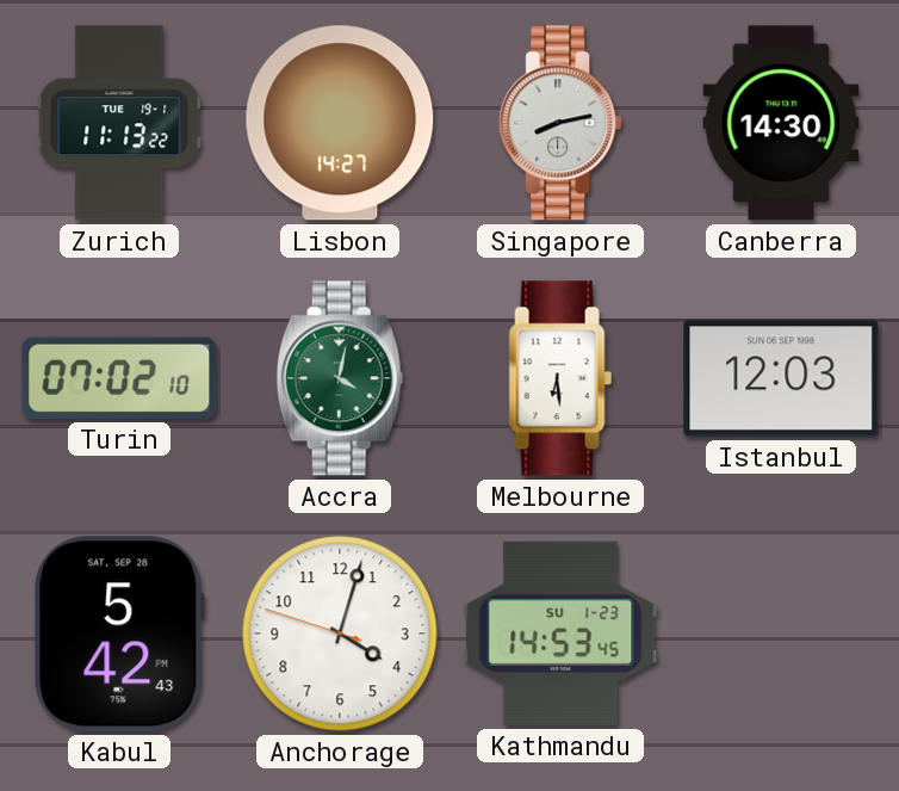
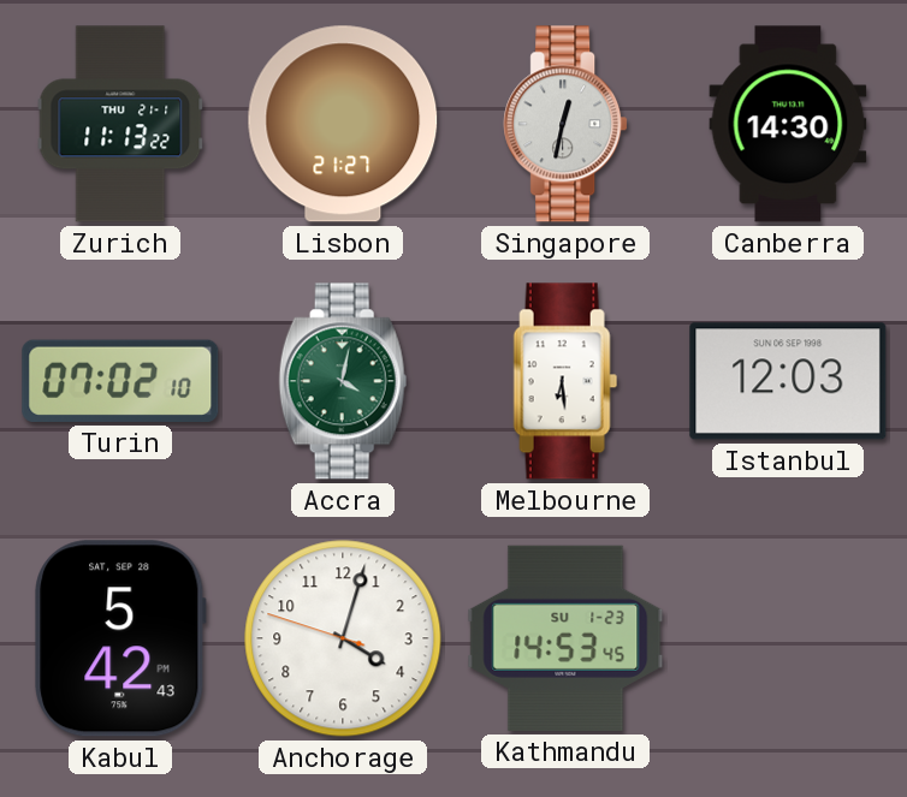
Zurich date: TUE 19-1 -> THU 21-1 (120, 124)
Lisbon: 14:27 -> 21:27 (343, 124)
Singapore: 8:13 -> 12:32 (565, 124)
